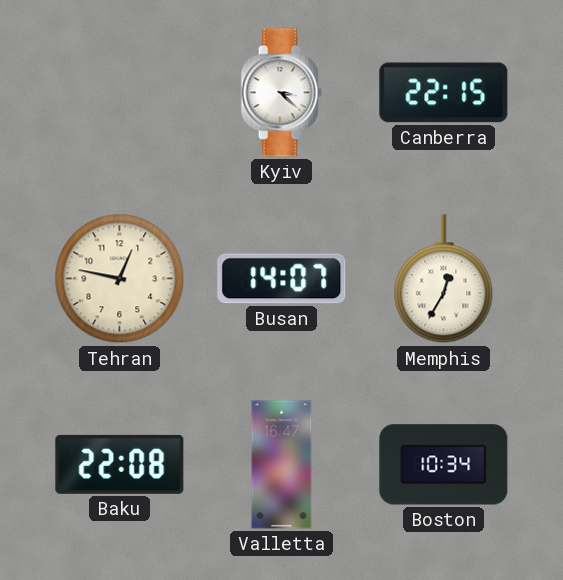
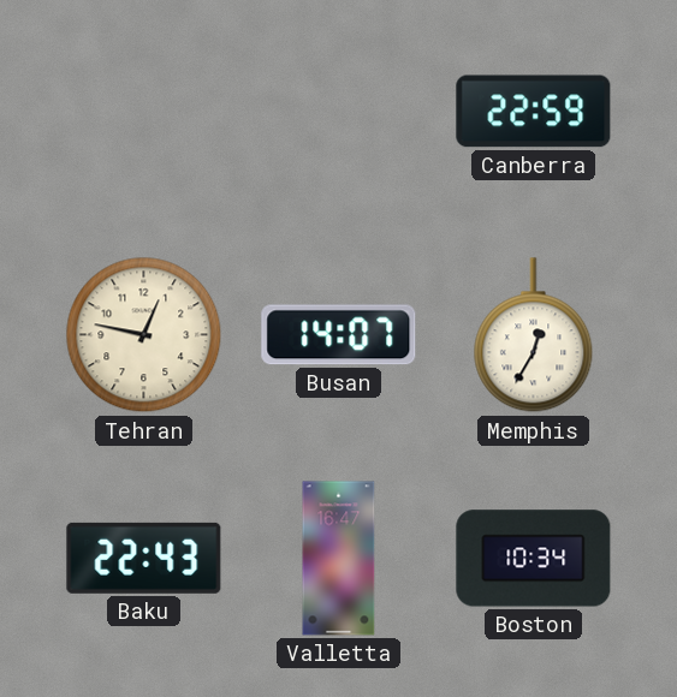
Kyiv: 3:22 -> none (281, 93)
Canberra: 22:15 -> 22:59 (534, 112)
Baku: 22:08 -> 22:43 (144, 558)
